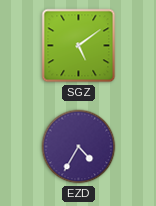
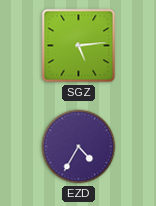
SGZ: 5:09 -> 5:14 (79, 46)
